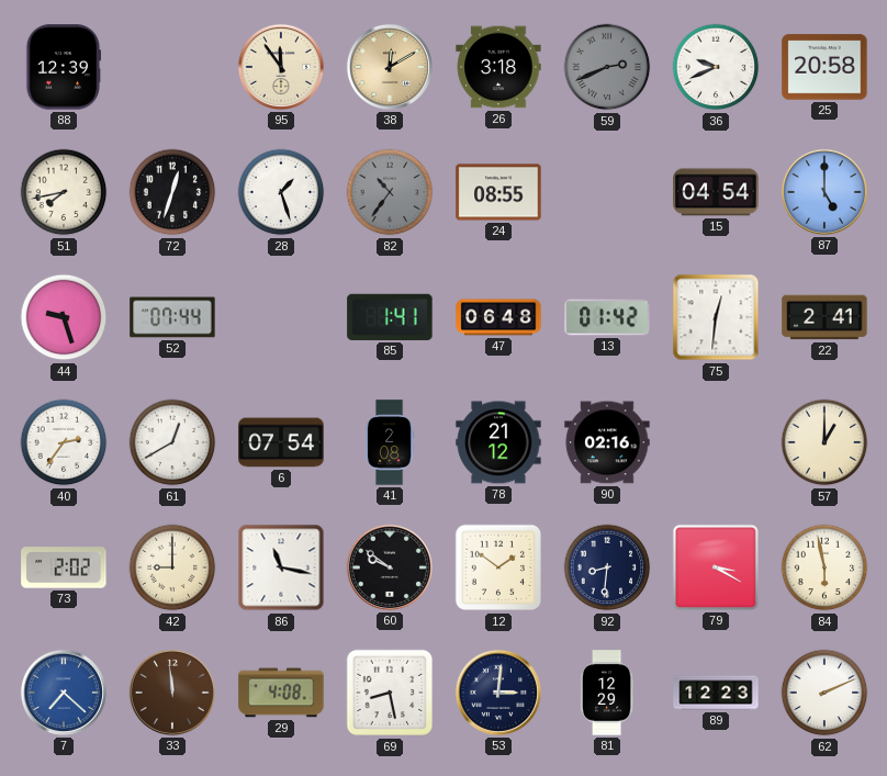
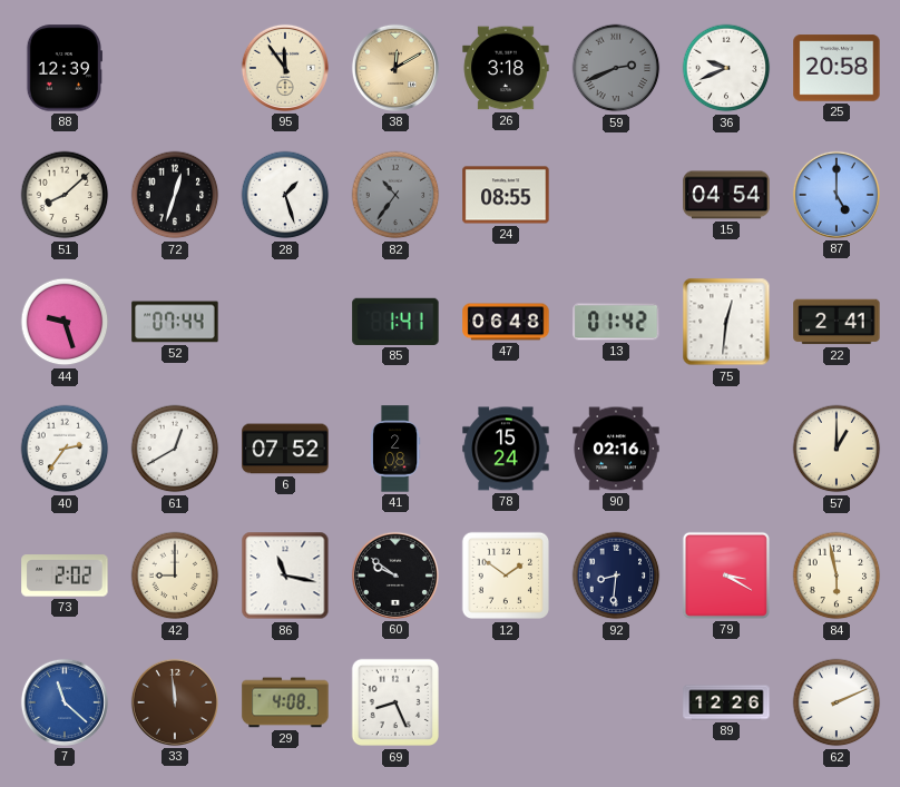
51: 7:43 -> 8:08 (65, 195)
6: 07:54 -> 07:52 (285, 449)
78: 21:12 -> 15:24 (506, 449)
7: 7:22 -> 11:22 (65, 702)
69: 8:28 -> 8:26 (394, 702)
53: 3:01 -> none (498, 693)
81: 12:29 -> none (607, 693)
89: 12:23 -> 12:26 (726, 702)
